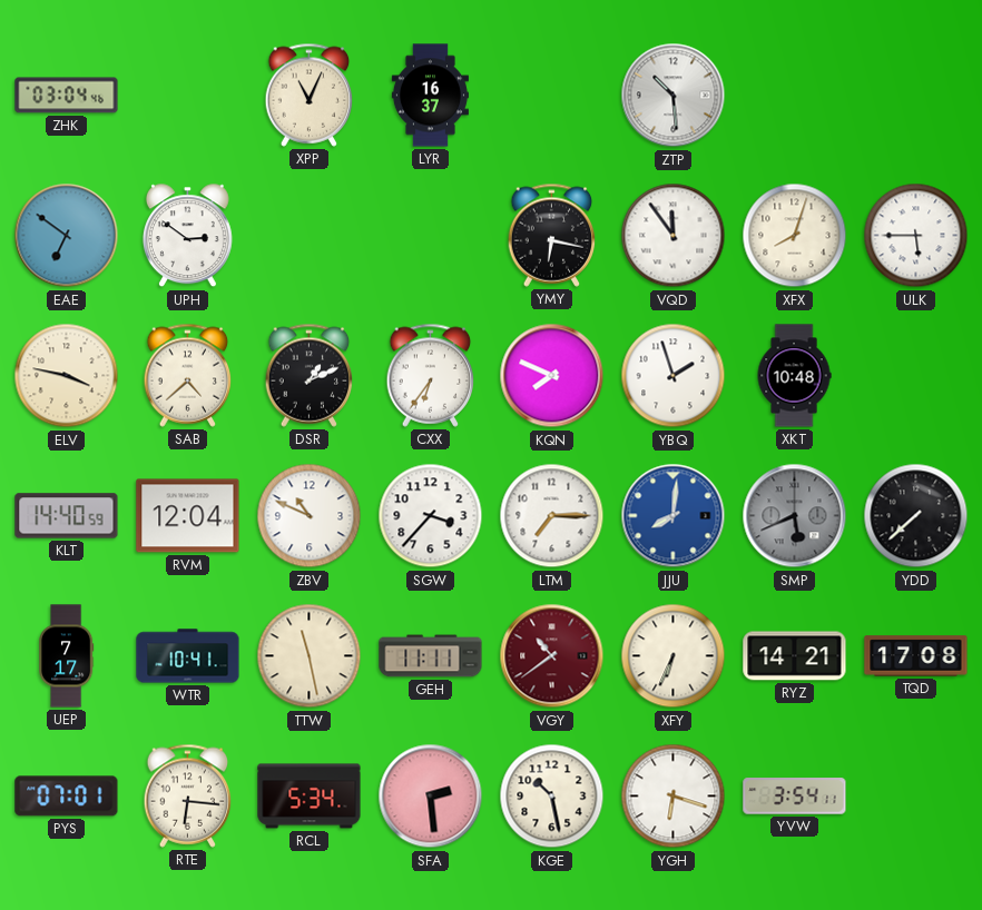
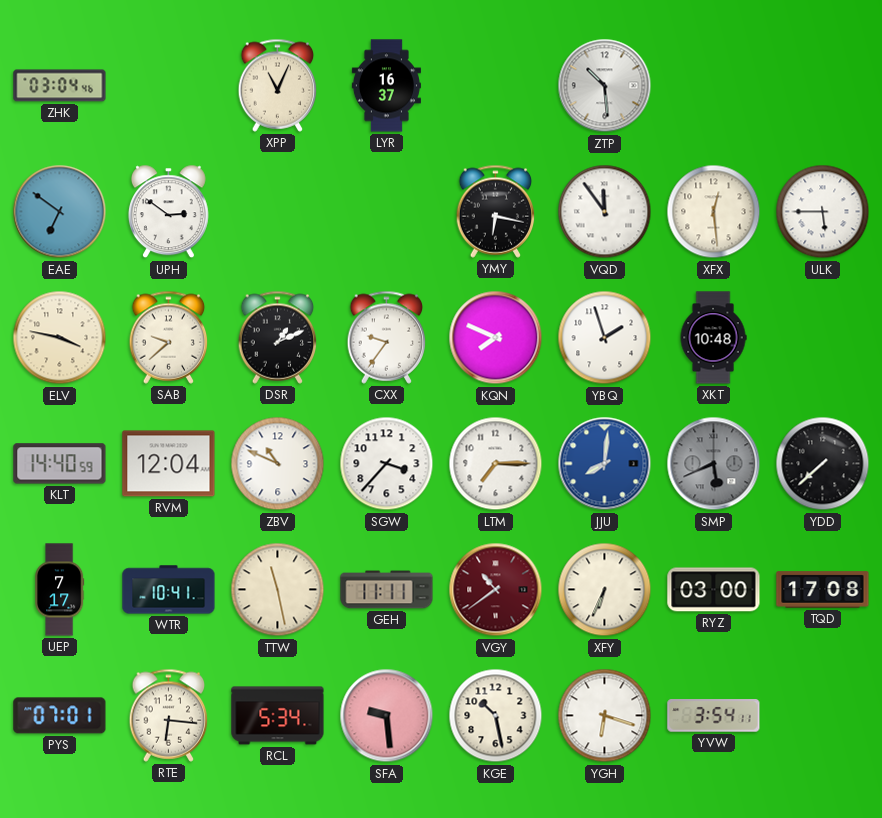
XFX: 8:03 -> 12:29 (714, 212)
SAB: 4:38 -> 9:38 (169, 337)
CXX: 6:36 -> 9:36 (387, 337)
RYZ: 14:21 -> 03:00 (714, 590)
SFA: 2:29 -> 9:29 (387, 716)
